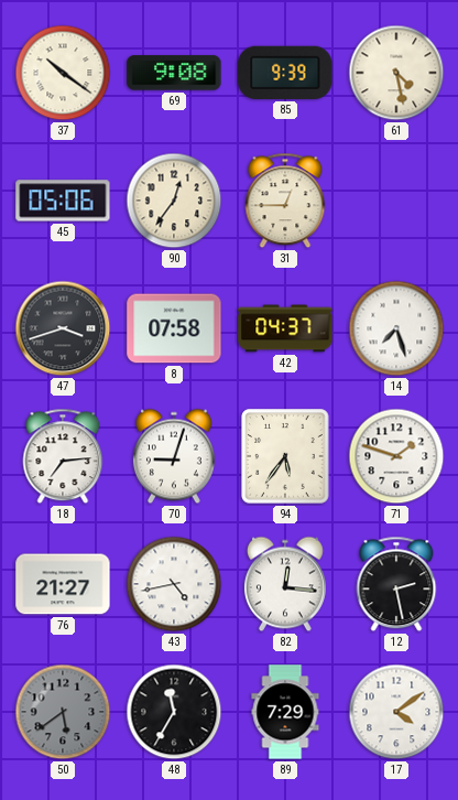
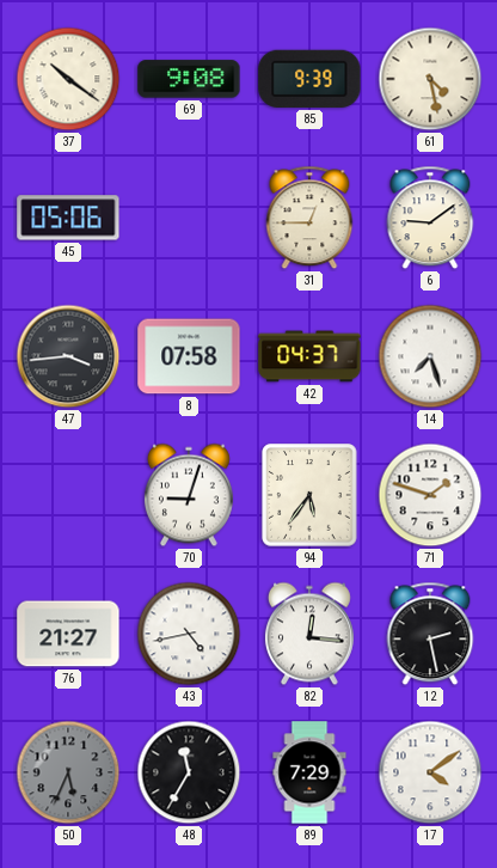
90: 12:36 -> none (174, 201)
6: none -> 9:09 (430, 218)
47: 3:42 -> 3:44 (68, 356)
18: 7:14 -> none (63, 456)
50: 5:39 -> 5:34 (68, 772)
